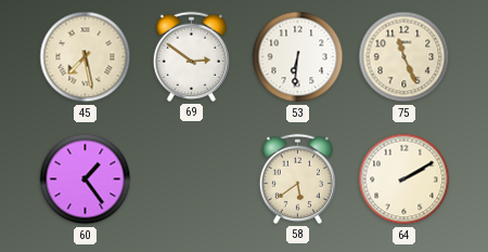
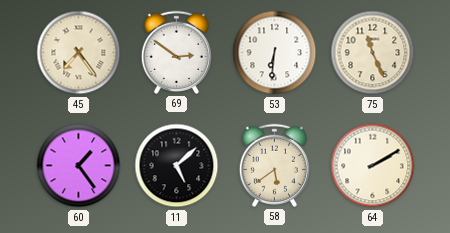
45: 7:28 -> 7:24 (79, 53)
11: none -> 5:08 (177, 166)
